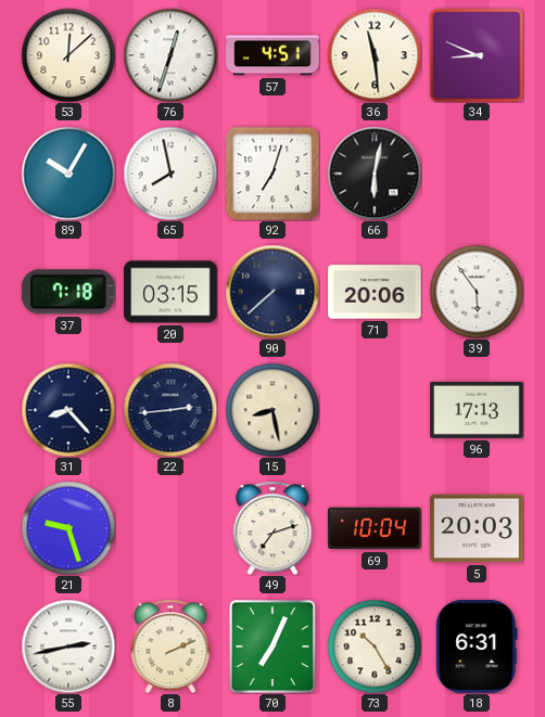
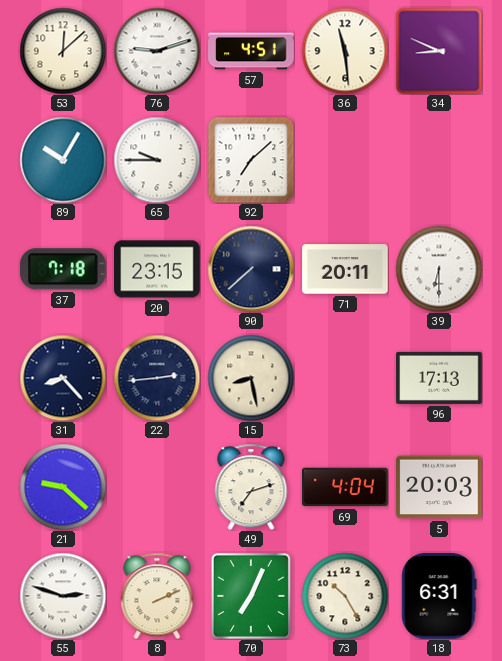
76: 12:33 -> 9:12 (157, 51)
65: 7:58 -> 9:45 (157, 160)
92: 7:03 -> 7:08 (251, 160)
66: 6:02 -> none (375, 174)
20: 03:15 -> 23:15 (157, 269)
71: 20:06 -> 20:11 (345, 269)
39: 5:54 -> 6:30 (439, 269)
21: 9:27 -> 9:22 (63, 487)
69: 10:04 -> 4:04 (345, 487)
55: 2:43 -> 2:48 (63, 596)
